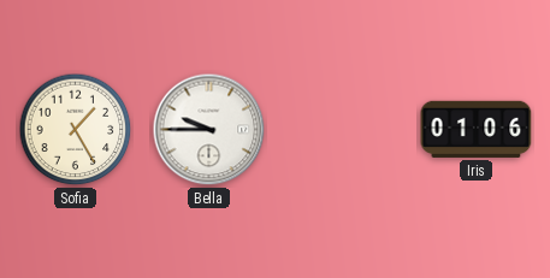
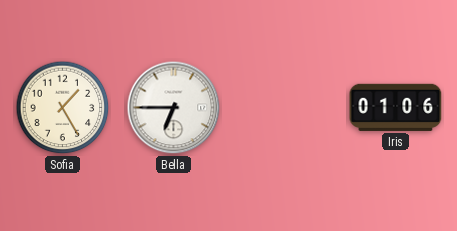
Bella: 9:45 -> 6:45 (174, 108)
